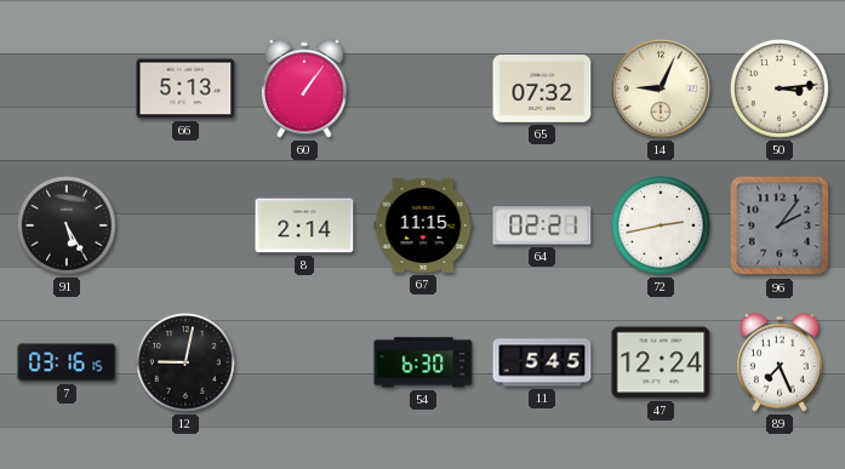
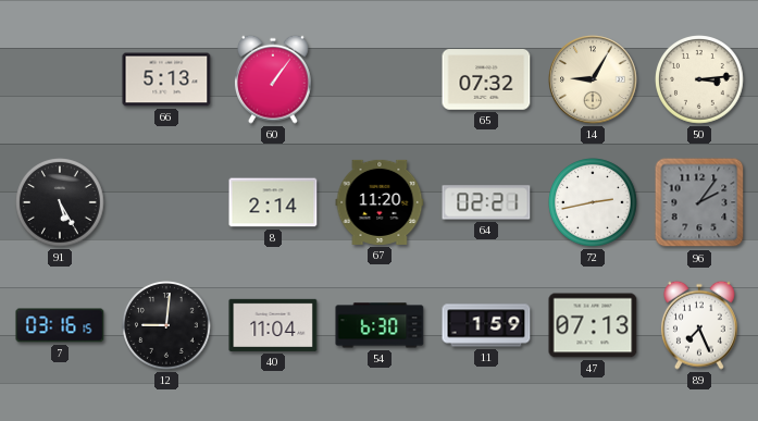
14: 9:04 -> 9:05 (593, 79)
67: 11:15 -> 11:20 (380, 202)
12: 9:02 -> 9:01 (167, 326)
40: none -> 11:04 (273, 325)
11: 5:45 -> 1:59 (486, 325)
47: 12:24 -> 07:13 (593, 325)
